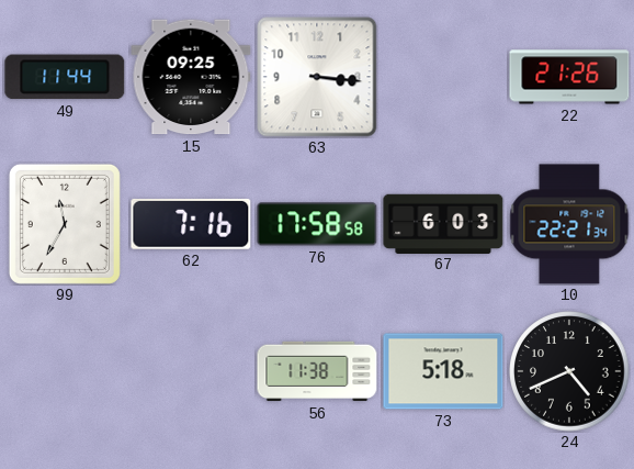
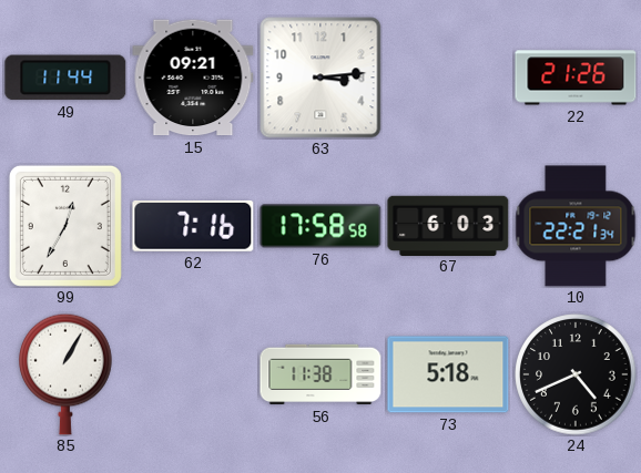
15: 09:25 -> 09:21 (193, 78)
63: 3:16 -> 3:14 (320, 78)
99: 11:35 -> 12:35 (65, 226)
85: none -> 1:05 (67, 374)
